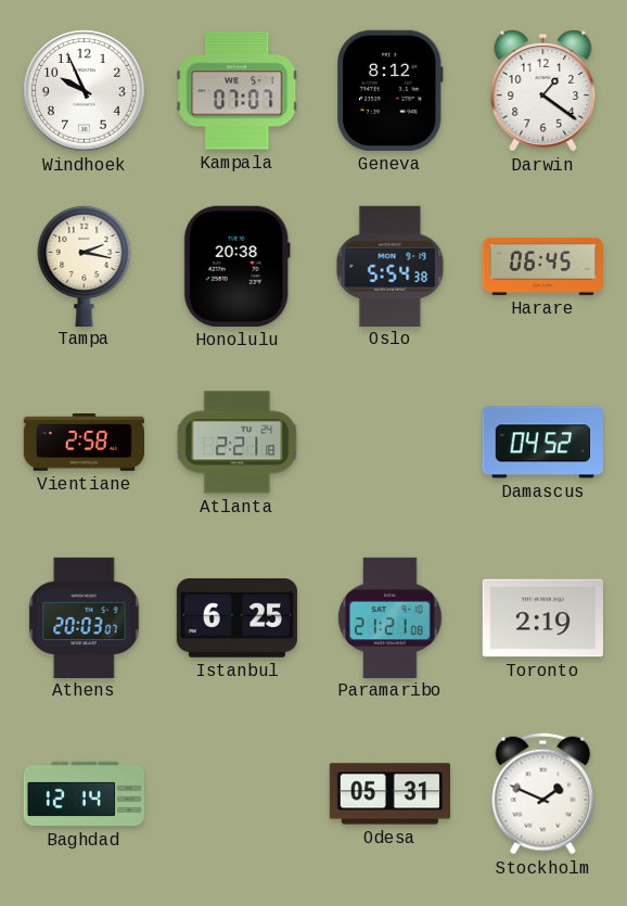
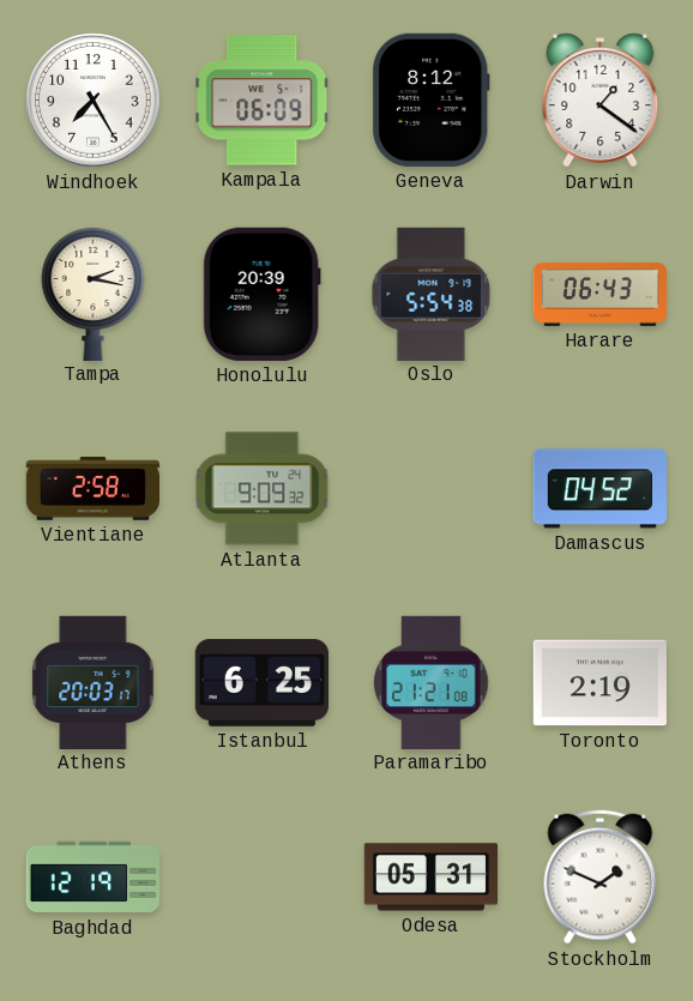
Windhoek: 9:56 -> 7:25 (94, 101)
Kampala: 07:07 -> 06:09 (263, 101)
Honolulu: 20:38 -> 20:39 (261, 294)
Harare: 06:45 -> 06:43 (599, 294)
Atlanta: 2:21 -> 9:09 (263, 489)
Athens: 20:03:07 -> 20:03:17 (94, 682)
Baghdad: 12:14 -> 12:19 (92, 878)
